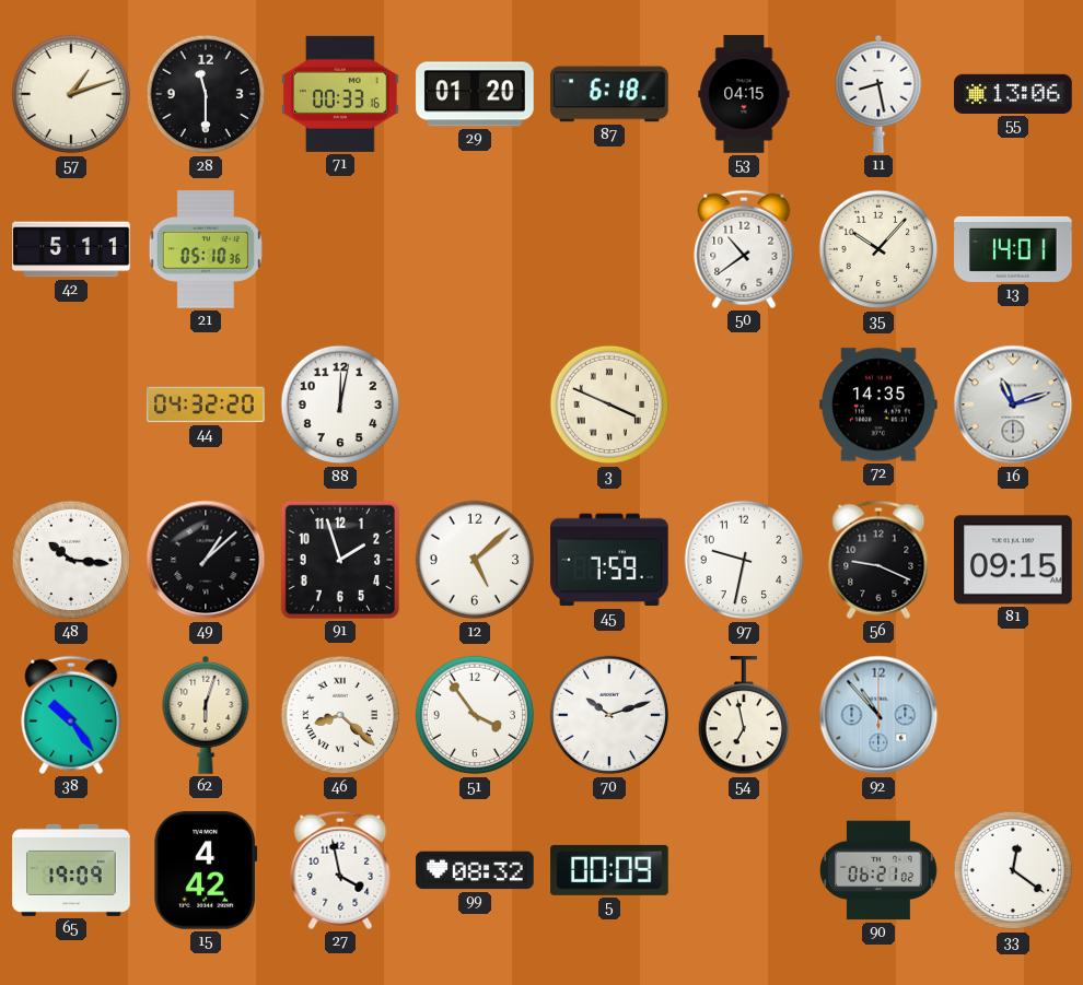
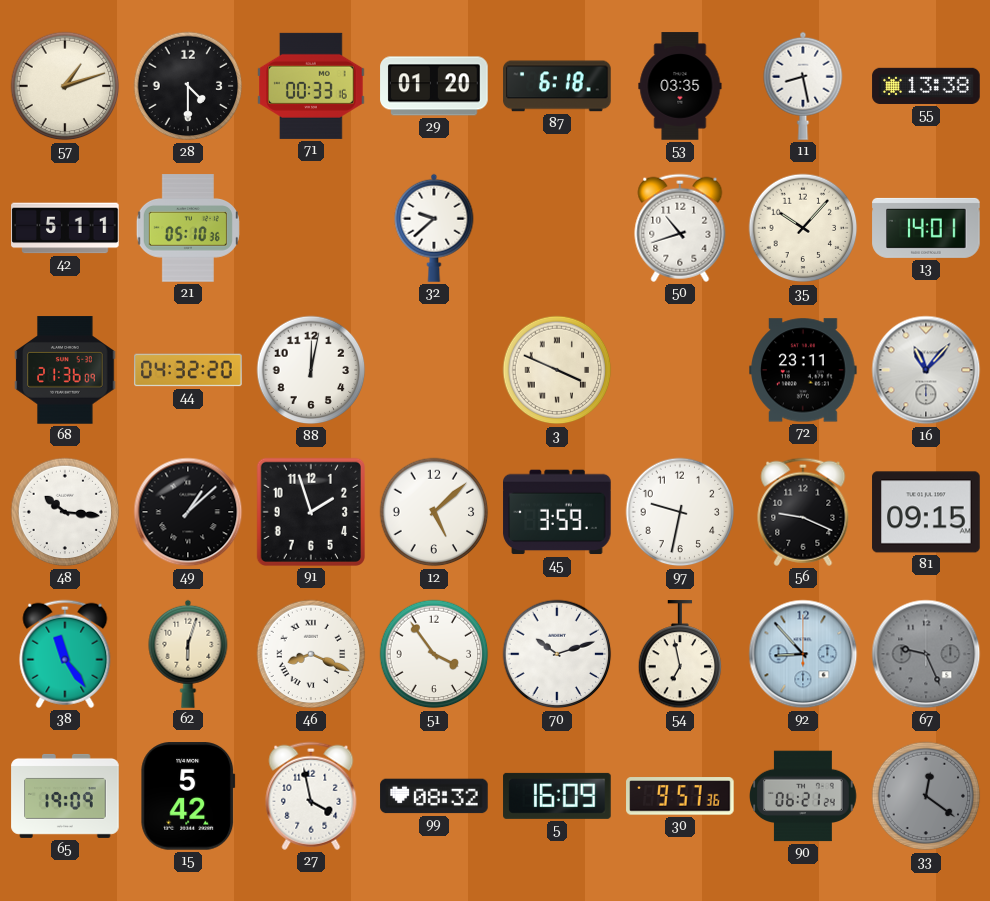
28: 11:30 -> 4:30 (188, 86)
53: 04:15 -> 03:35 (680, 86)
55: 13:06 -> 13:38 (926, 86)
32: none -> 9:38 (434, 228)
50: 10:39 -> 10:42 (680, 228)
68: none -> 21:36 (65, 370)
72: 14:35 -> 23:11 (803, 370)
16: 11:12 -> 11:07 (926, 370)
45: 7:59 -> 3:59 (557, 512)
38: 10:24 -> 11:24 (65, 654)
46: 8:22 -> 8:19 (311, 654)
92: 10:53 -> 8:53 (803, 654)
67: none -> 9:26 (926, 654)
15: 4:42 -> 5:42 (188, 796)
5: 00:09 -> 16:09 (557, 796)
30: none -> 9:57 (680, 796)
90: 06:21:02 -> 06:21:24 (804, 796)
33 dial: white -> grey (926, 796)
